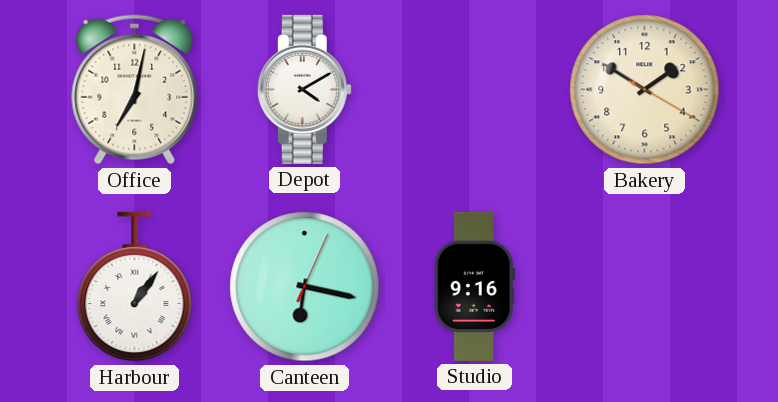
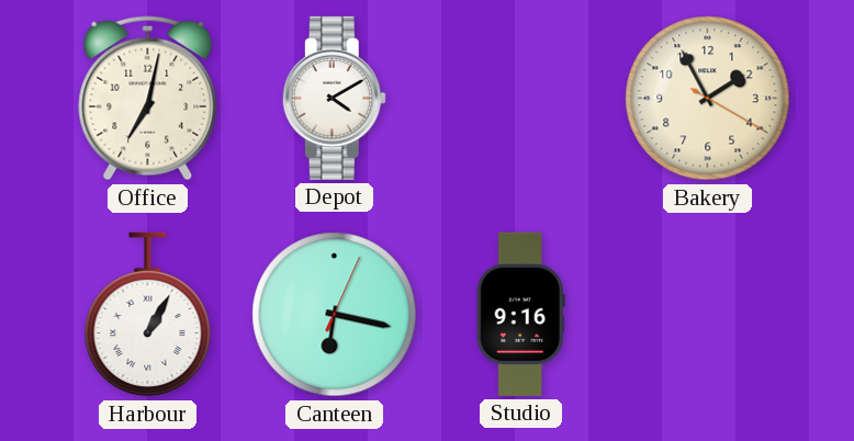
Bakery: 1:50 -> 1:55 (708, 99)
Harbour: 1:06 -> 1:05 (148, 315)
